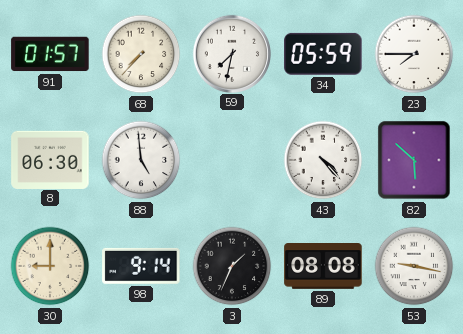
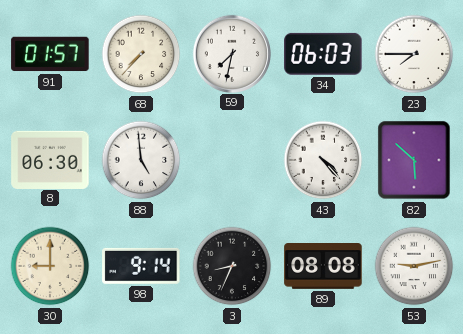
34: 05:59 -> 06:03 (323, 54)
3: 1:34 -> 8:34 (232, 266)
53: 9:17 -> 9:13 (414, 266)
